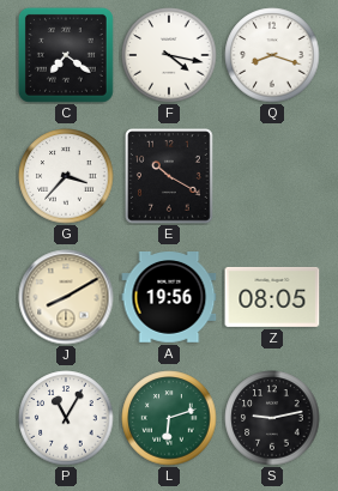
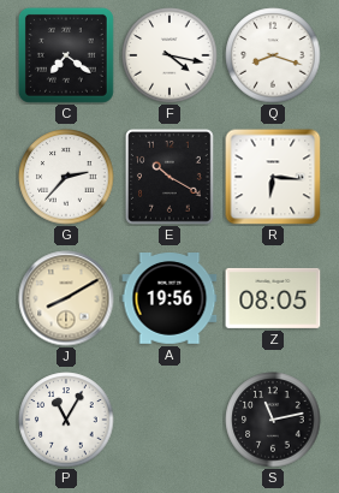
G: 3:37 -> 2:37 (66, 177)
R: none -> 6:16 (273, 177)
L: 6:12 -> none (169, 418)
S: 9:13 -> 11:13 (273, 420)
